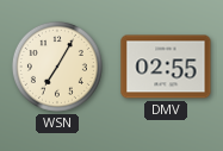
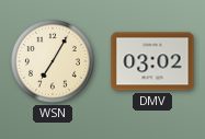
DMV: 02:55 -> 03:02 (152, 61)
